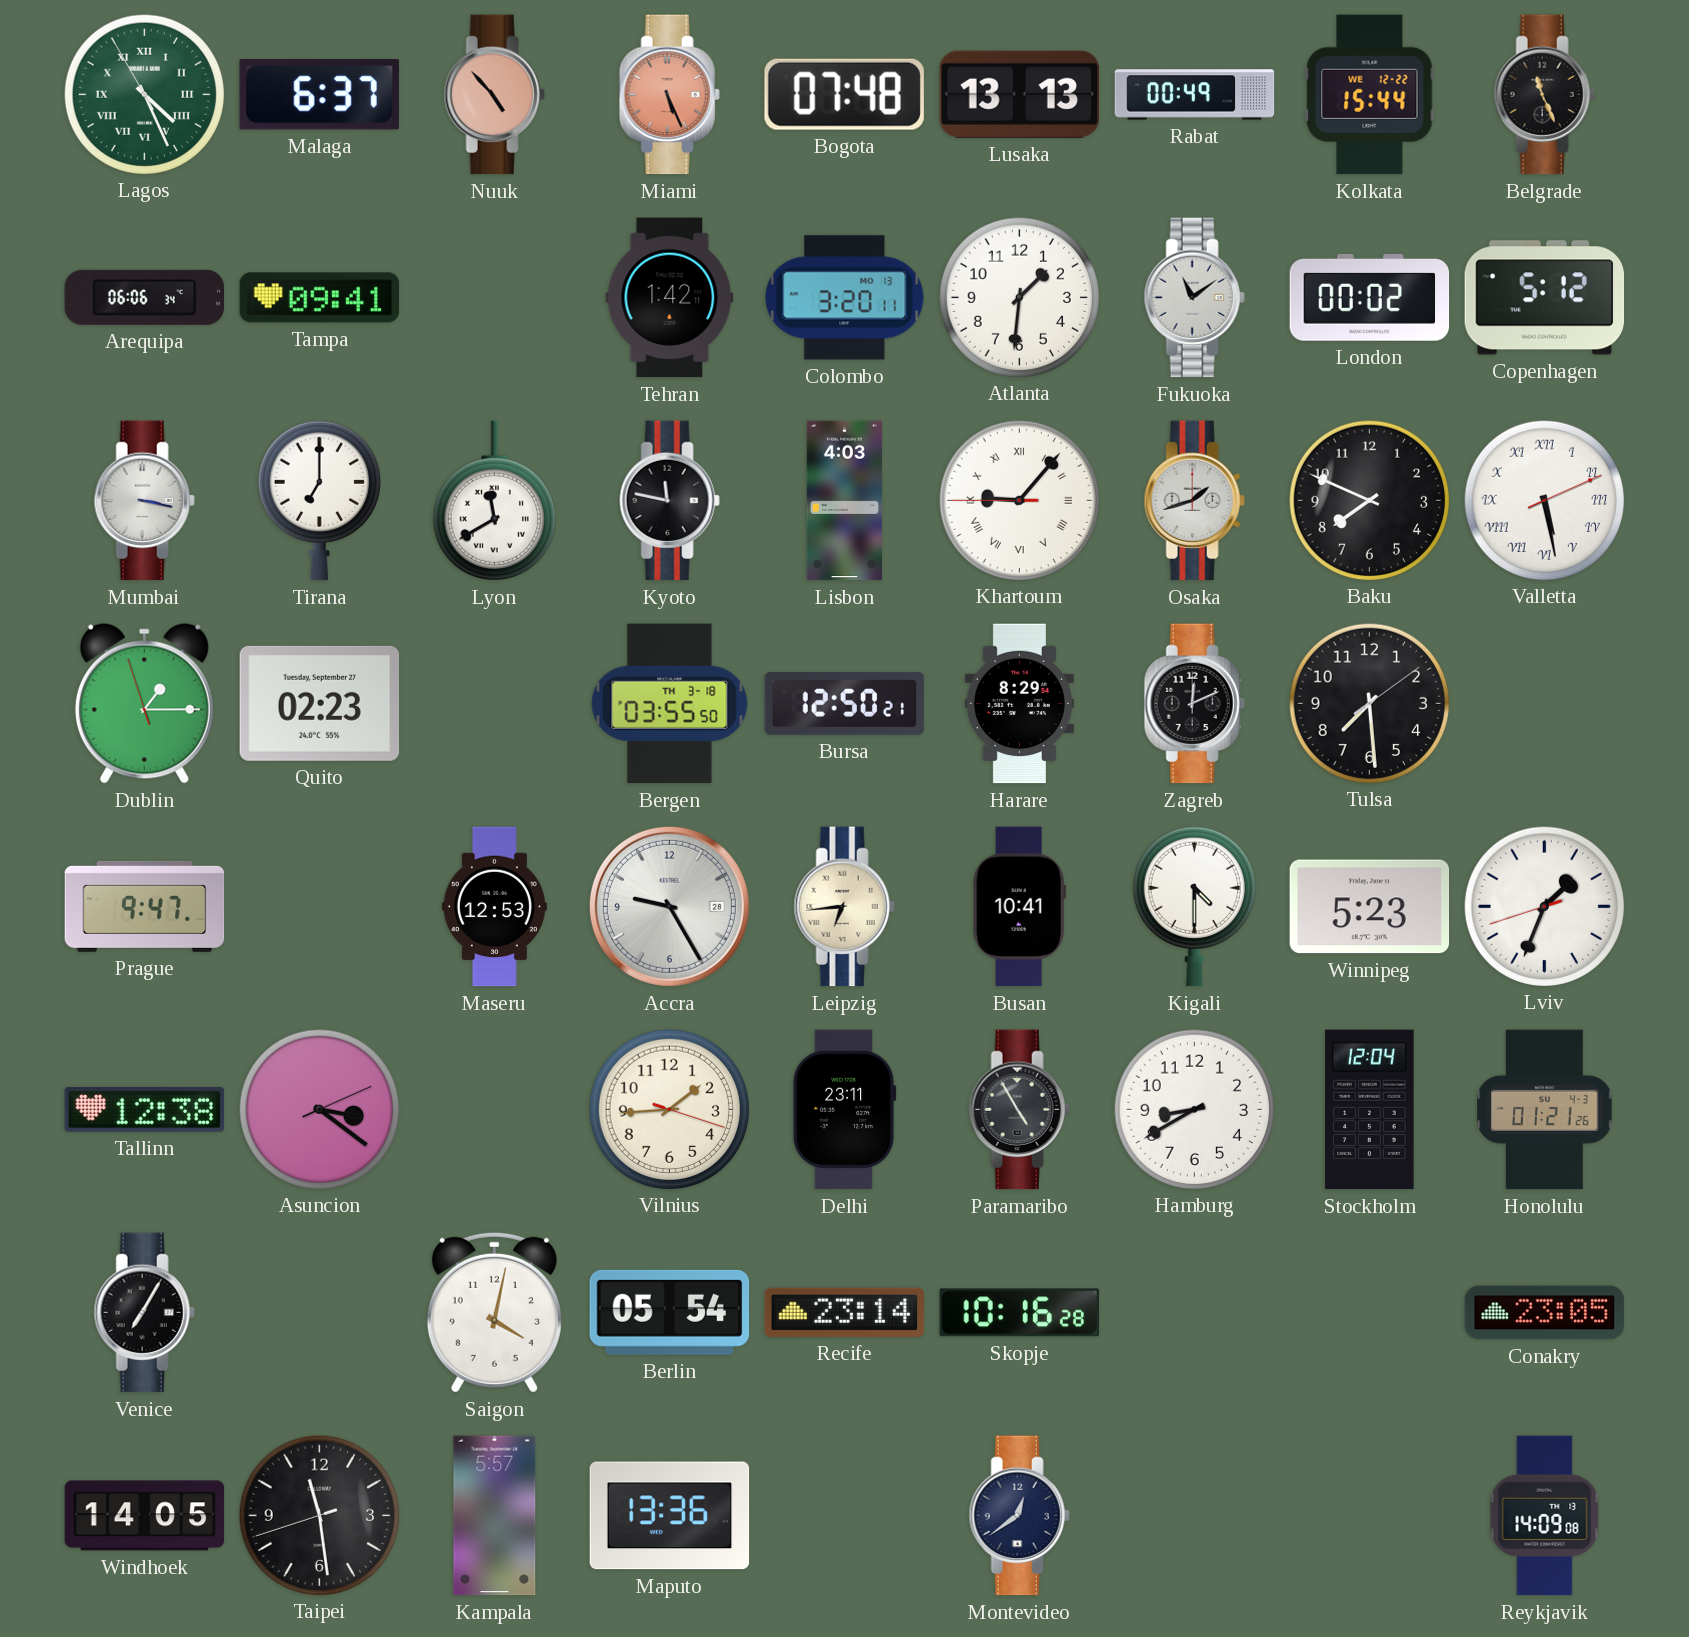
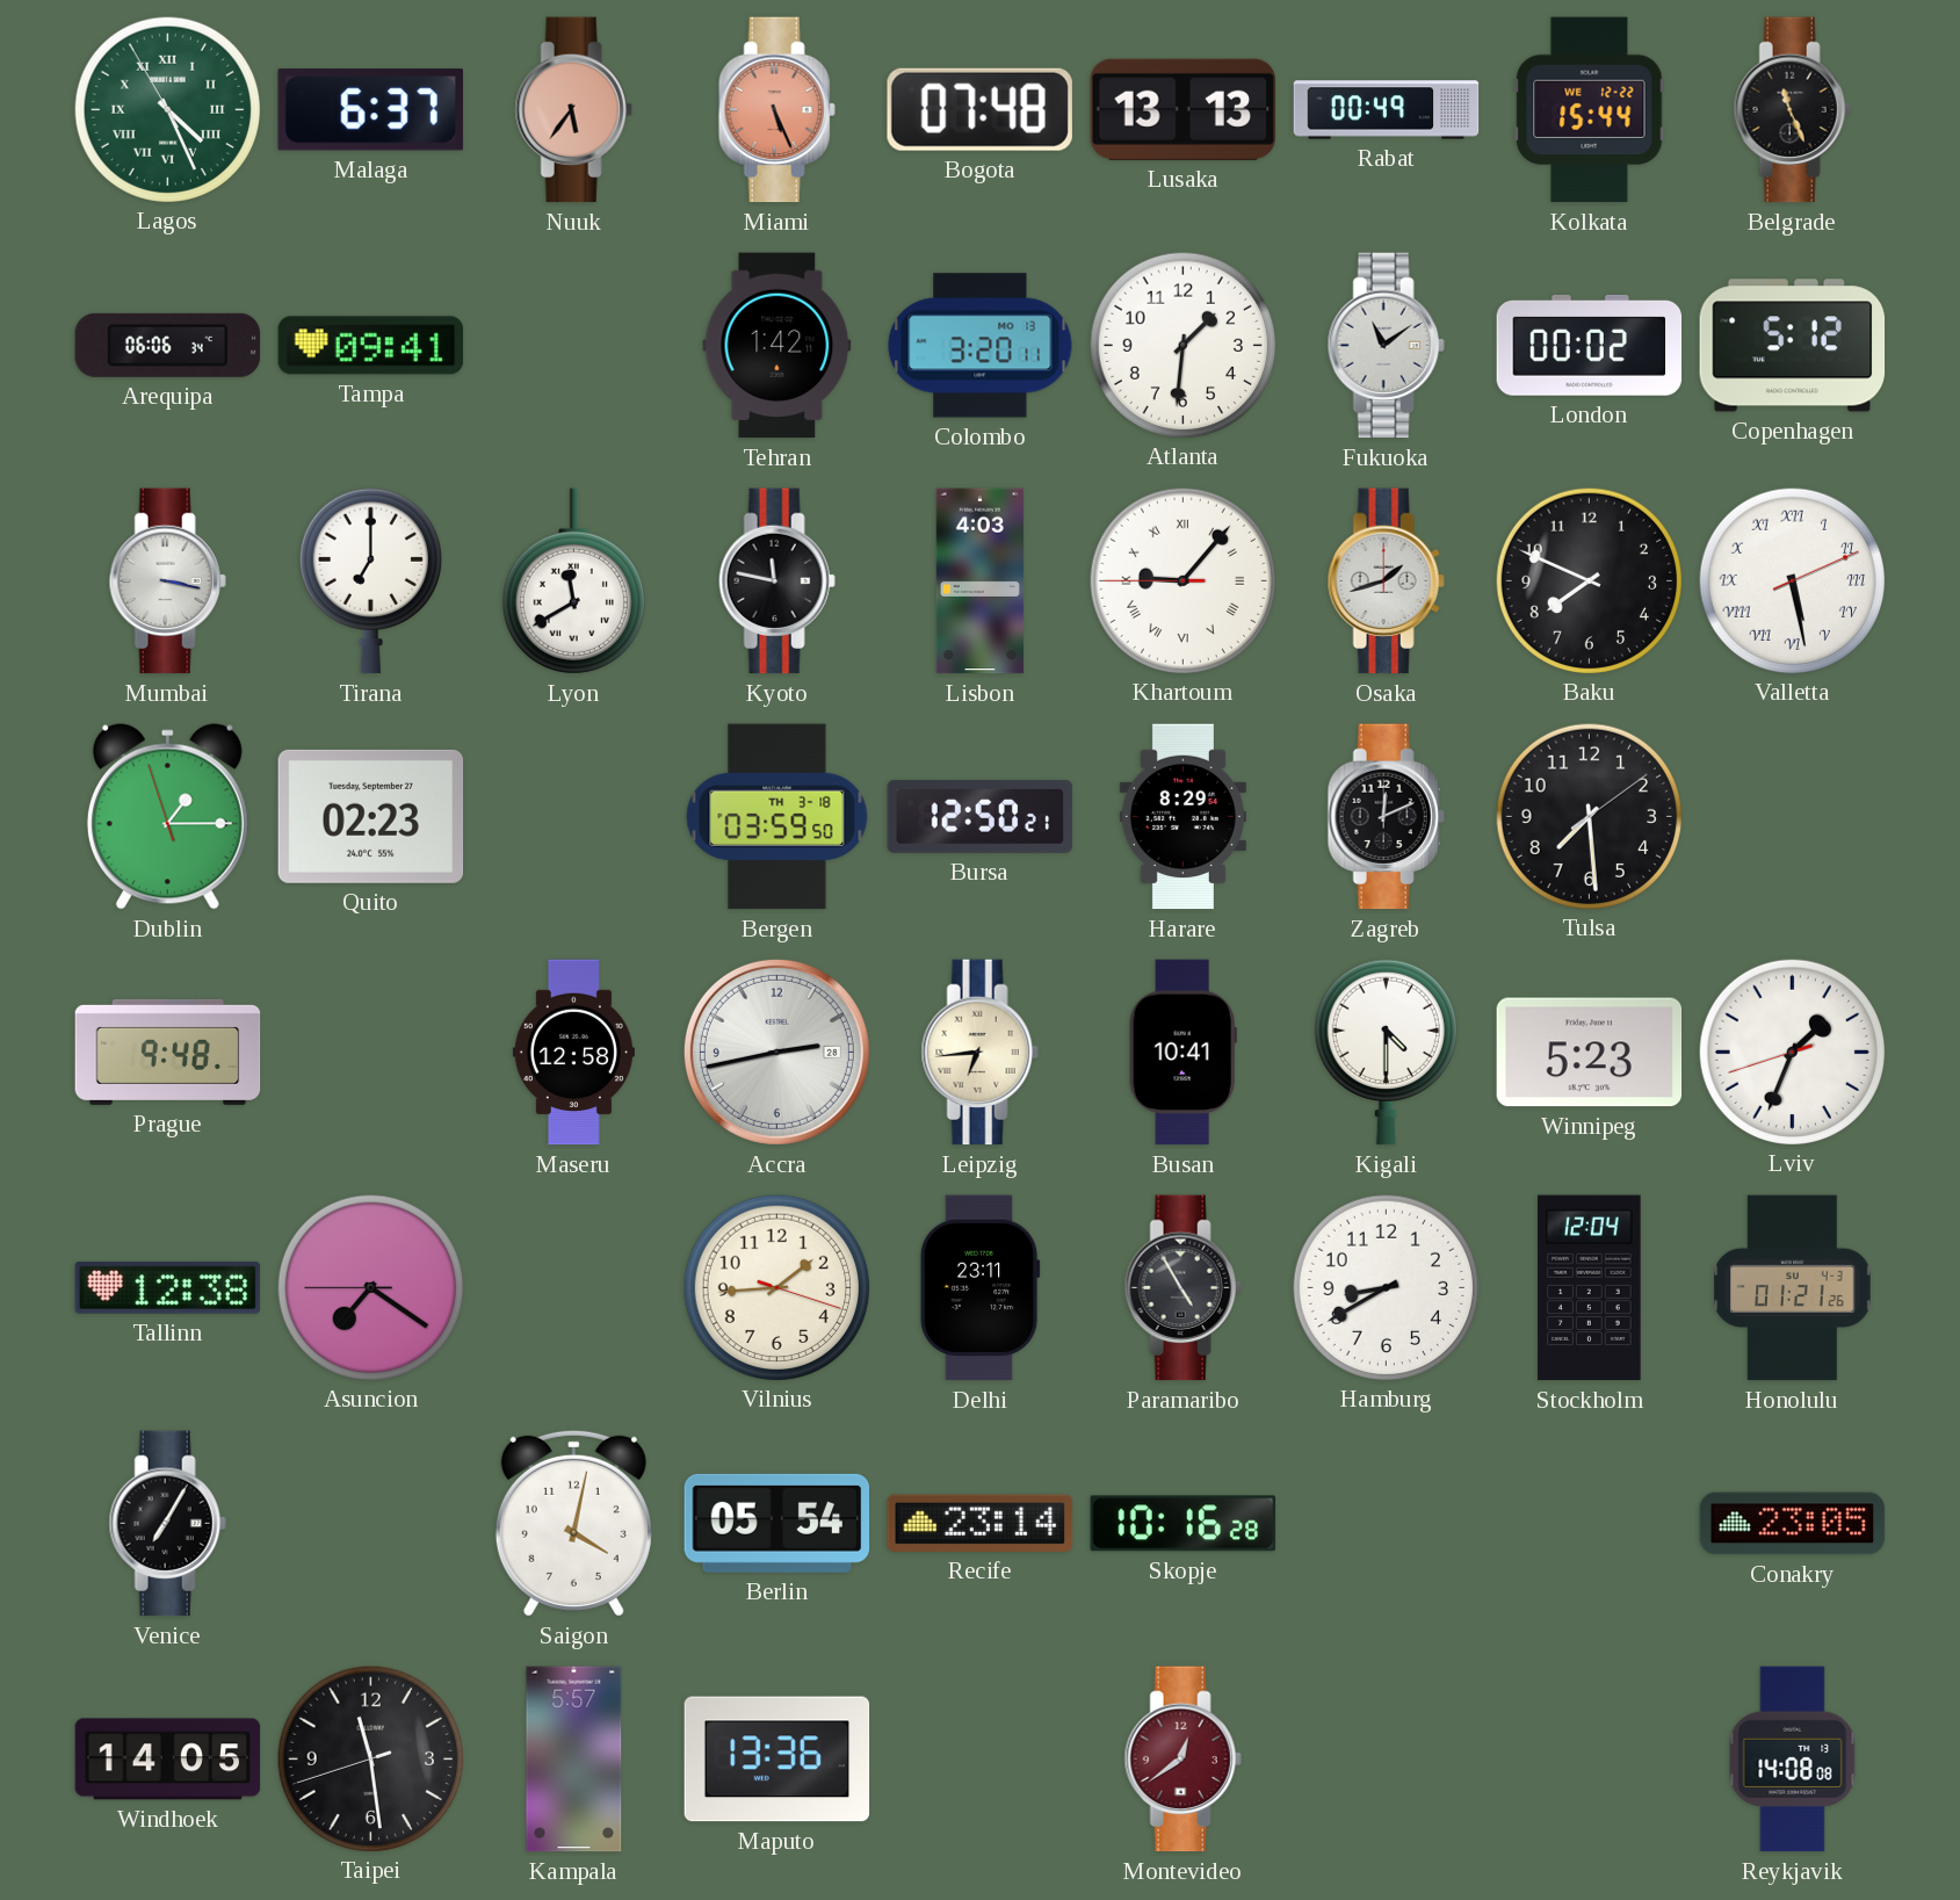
Nuuk: 4:53 -> 5:36 (573, 110)
Bergen: 03:55 -> 03:59 (778, 817)
Prague: 9:47 -> 9:48 (168, 1052)
Maseru: 12:53 -> 12:58 (573, 1053)
Accra: 9:25 -> 2:43 (776, 1052)
Asuncion: 3:21 -> 7:20 (370, 1287)
Montevideo dial: navy -> burgundy (1182, 1760)
Reykjavik: 14:09 -> 14:08 (1793, 1760)
